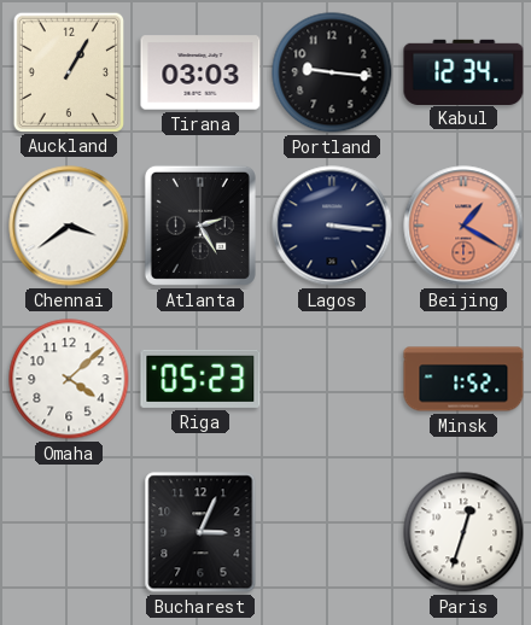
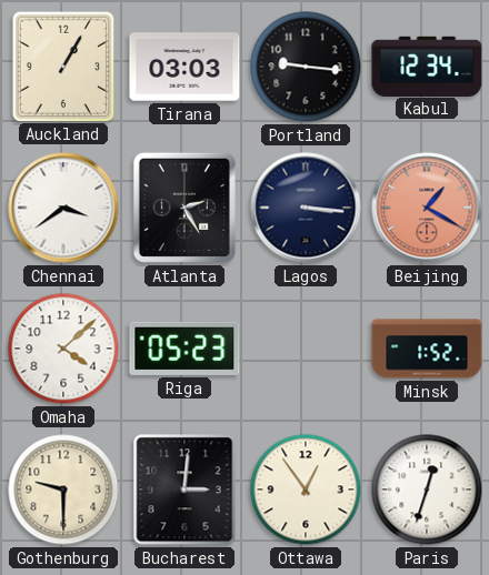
Gothenburg: none -> 9:30 (63, 490)
Bucharest: 3:04 -> 3:01 (184, 490)
Ottawa: none -> 12:54 (306, 490)
